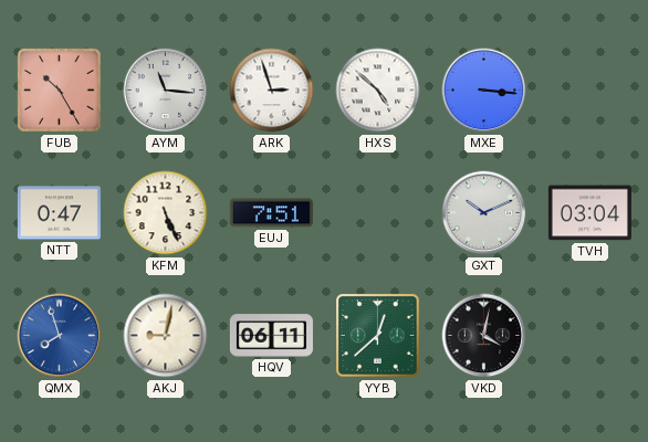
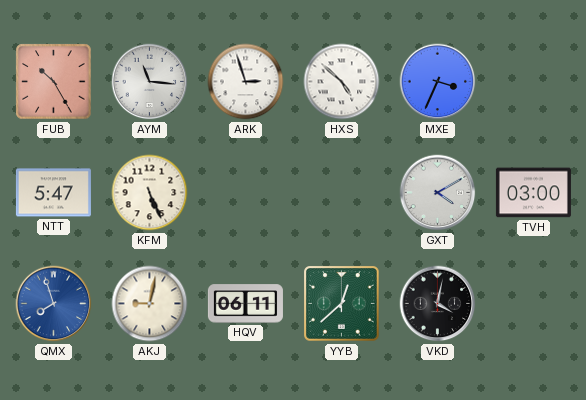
MXE: 3:16 -> 3:34 (438, 82)
NTT: 0:47 -> 5:47 (53, 193)
EUJ: 7:51 -> none (271, 213)
GXT: 10:11 -> 4:10 (438, 193)
TVH: 03:04 -> 03:00 (533, 193)
